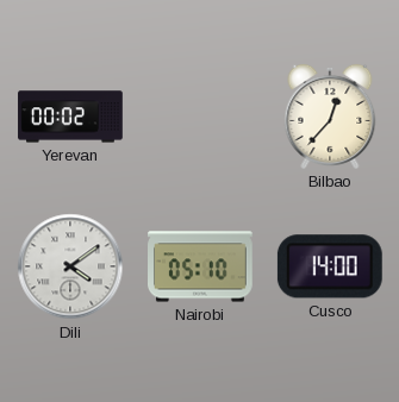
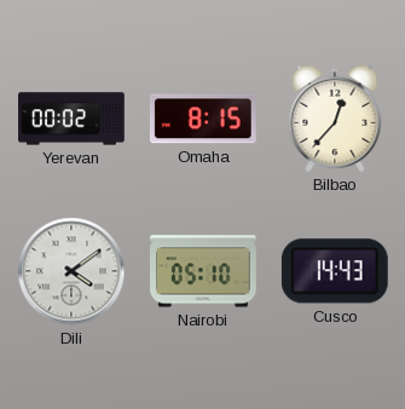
Omaha: none -> 8:15 (203, 119)
Cusco: 14:00 -> 14:43 (335, 271)
